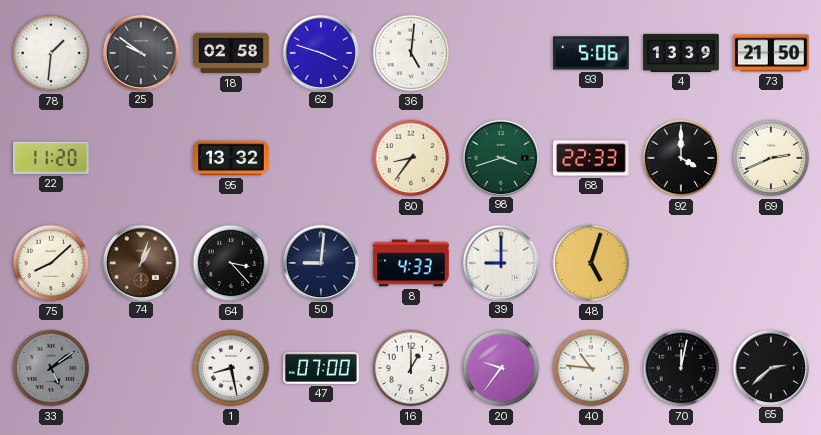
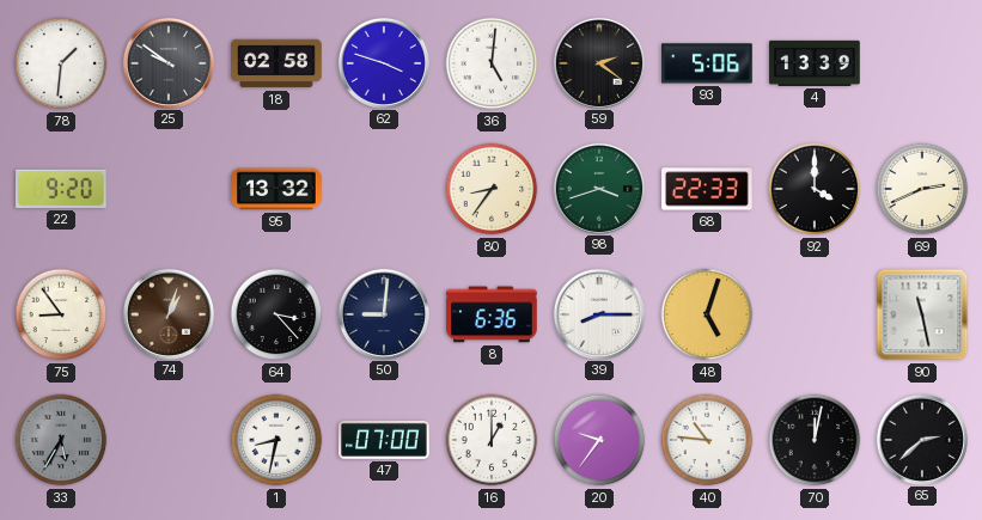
59: none -> 2:21 (598, 62)
73: 21:50 -> none (771, 53)
22: 11:20 -> 9:20 (62, 189)
75: 8:08 -> 8:54 (61, 314)
8: 4:33 -> 6:36 (492, 314)
39: 9:00 -> 8:15 (598, 313)
90: none -> 11:28 (922, 314)
33: 5:09 -> 5:35 (61, 440)
1: 8:28 -> 8:32 (276, 440)
